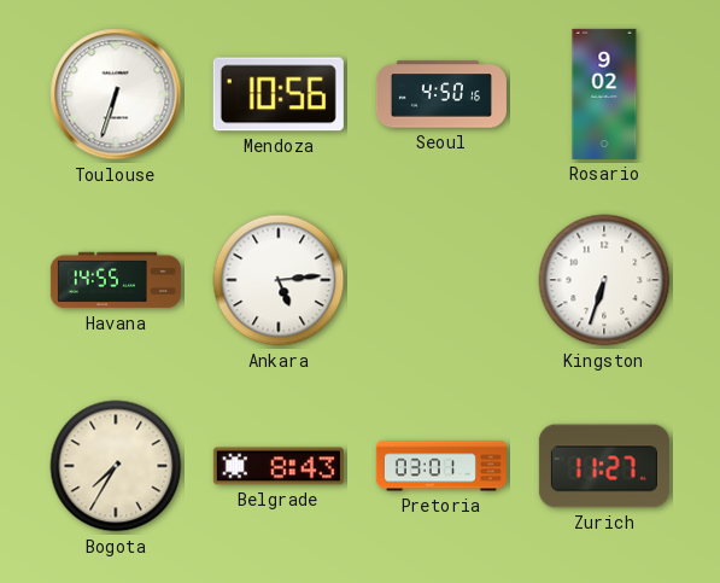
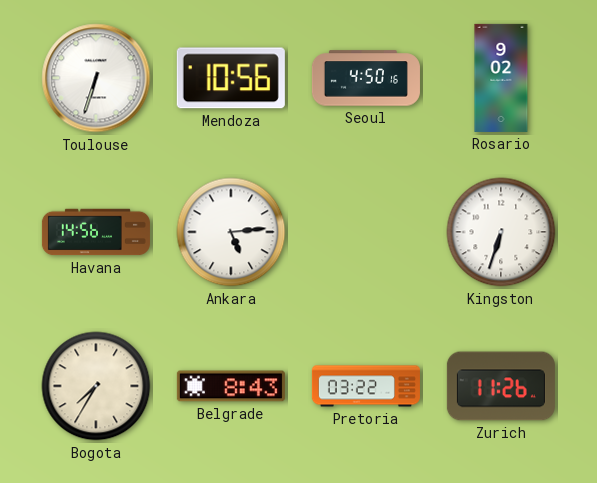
Havana: 14:55 -> 14:56 (96, 232)
Pretoria: 03:01 -> 03:22 (366, 386)
Zurich: 11:27 -> 11:26 (501, 386)
